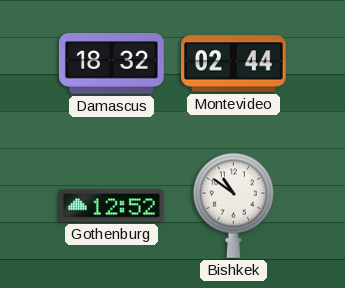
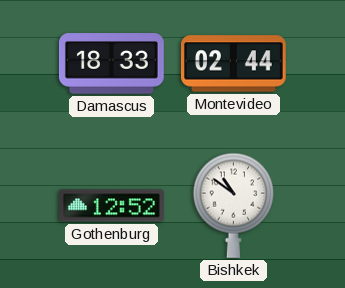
Damascus: 18:32 -> 18:33 (111, 64)
